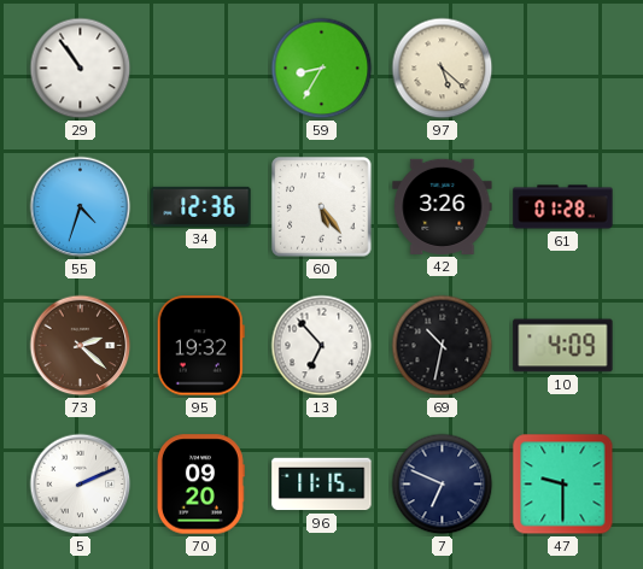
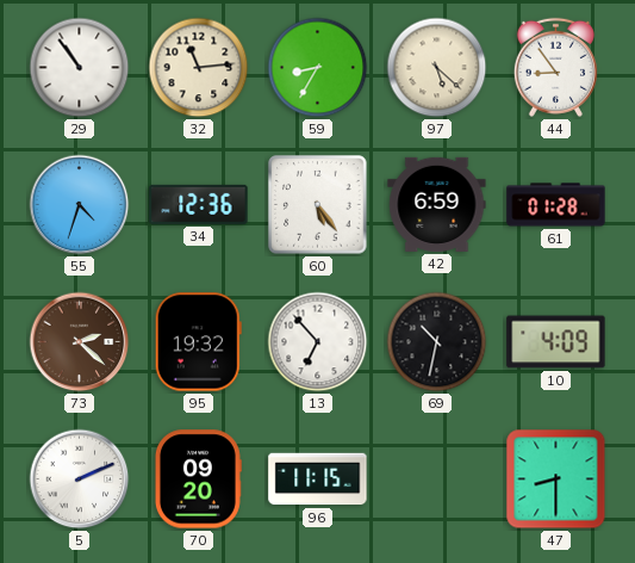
32: none -> 11:14 (199, 68)
44: none -> 8:54 (555, 67)
42: 3:26 -> 6:59 (437, 204)
7: 6:49 -> none (443, 485)
47: 9:30 -> 8:30 (556, 480)
